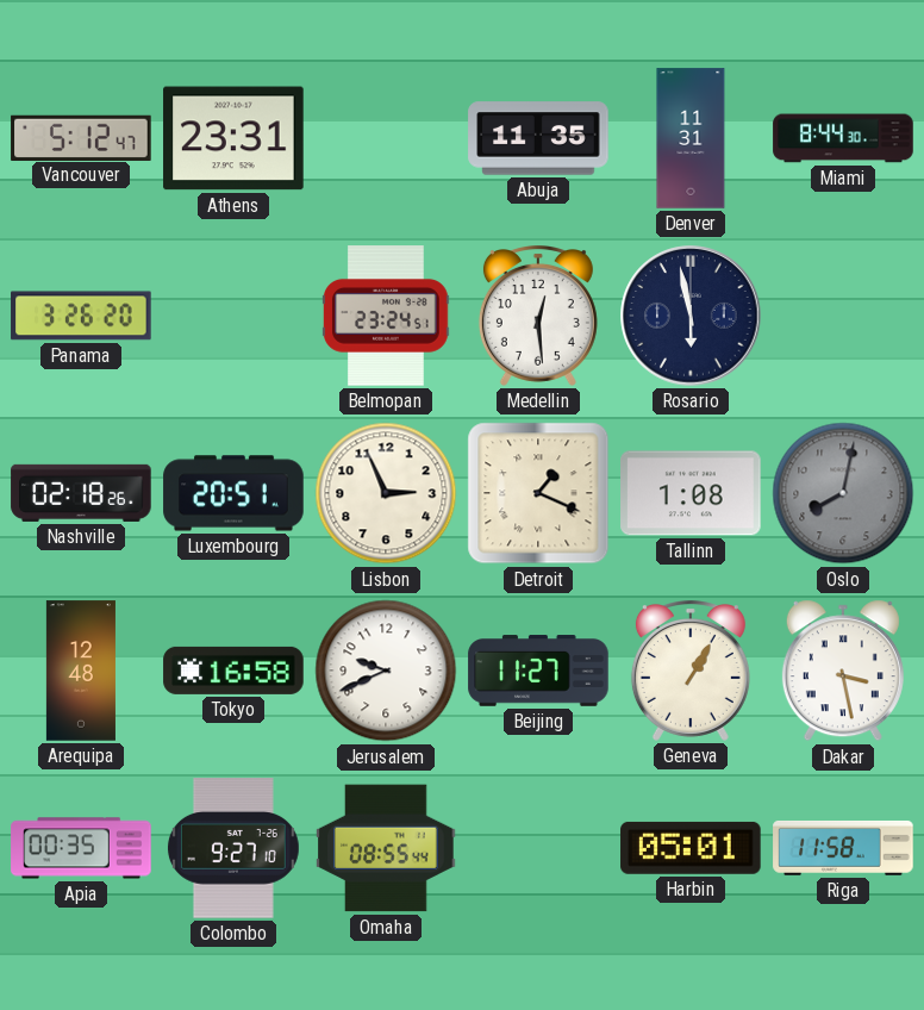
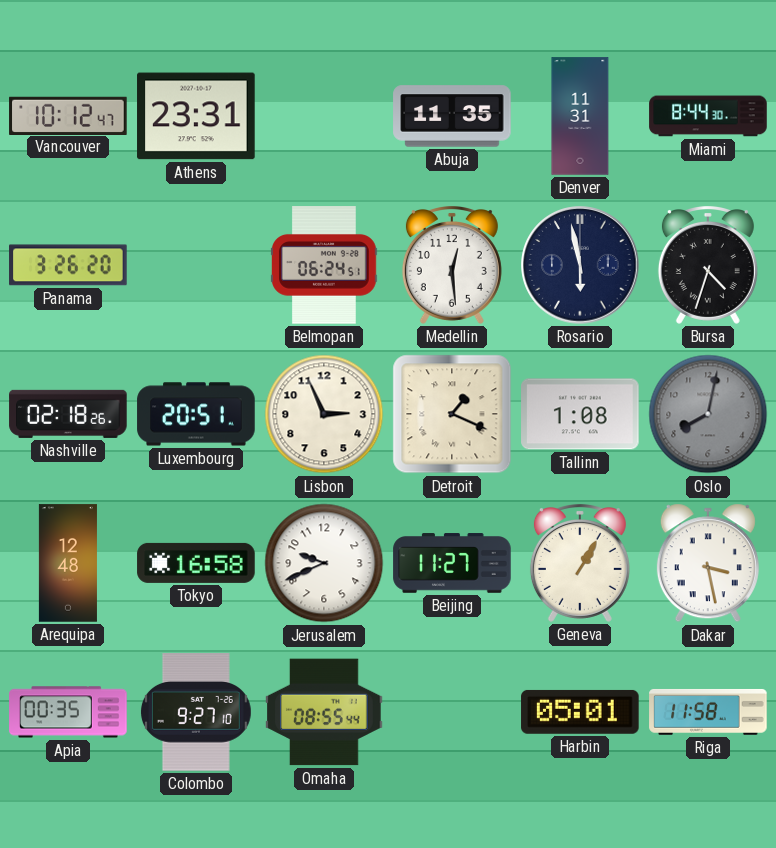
Vancouver: 5:12 -> 10:12 (68, 115)
Belmopan: 23:24 -> 06:24 (324, 265)
Bursa: none -> 4:33 (708, 266)
